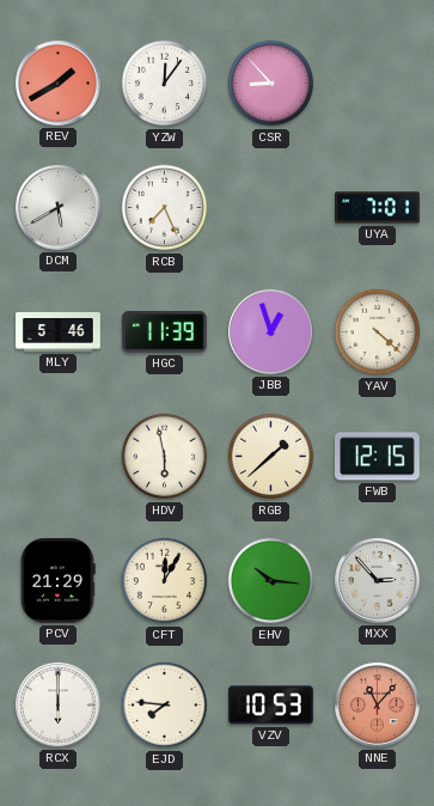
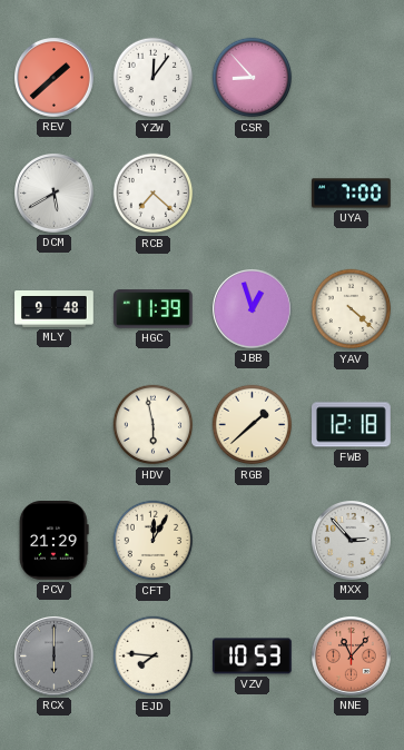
REV: 1:40 -> 1:38 (55, 78)
RCB: 7:26 -> 7:22 (154, 194)
UYA: 7:01 -> 7:00 (352, 194)
MLY: 5:46 -> 9:48 (55, 309)
FWB: 12:15 -> 12:18 (352, 425)
EHV: 10:16 -> none (271, 581)
RCX dial: white -> grey (55, 657)
